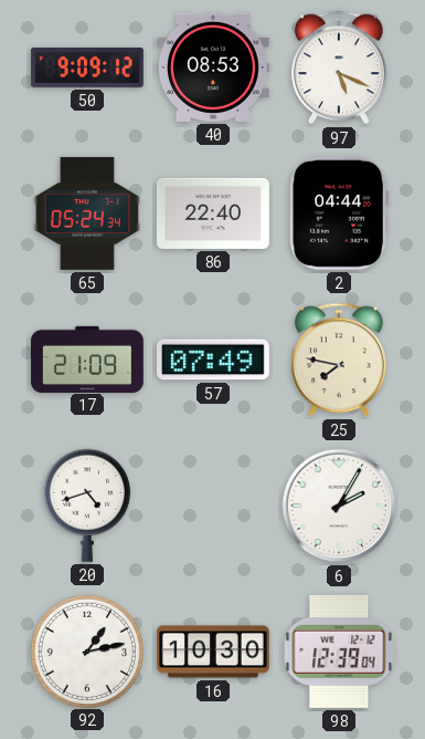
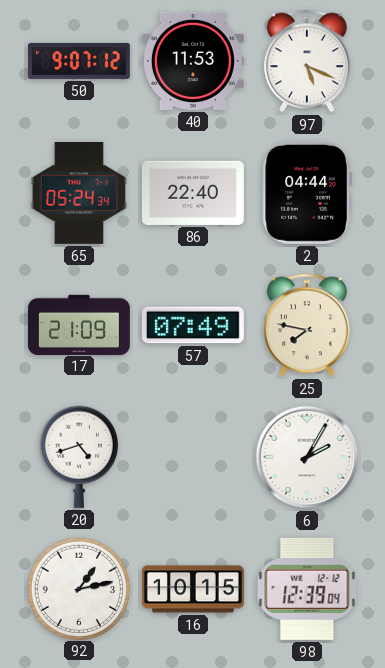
50: 9:09 -> 9:07 (79, 61)
40: 08:53 -> 11:53 (193, 61)
16: 10:30 -> 10:15 (193, 589)
